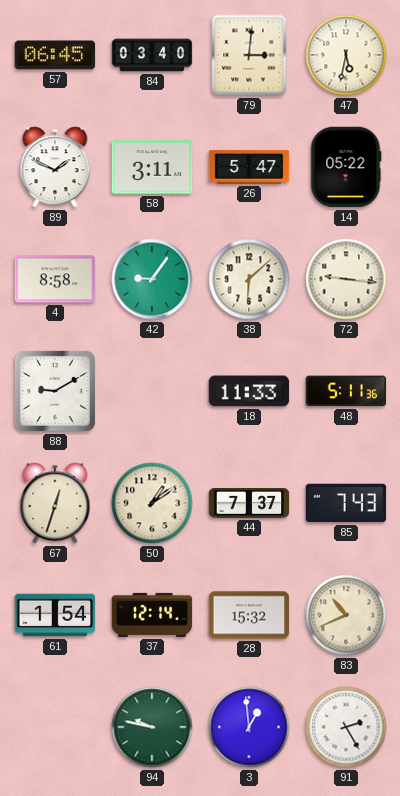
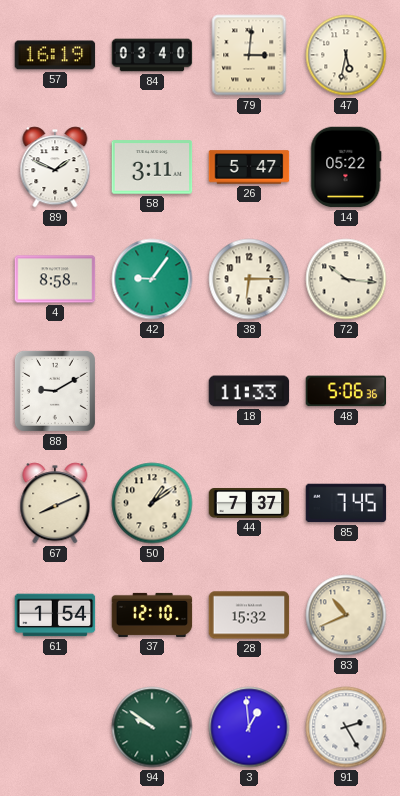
57: 06:45 -> 16:19 (55, 55)
38: 6:08 -> 6:15 (249, 279)
72: 9:16 -> 10:16 (346, 279)
48: 5:11 -> 5:06 (346, 391)
67: 12:33 -> 8:11 (55, 503)
85: 7:43 -> 7:45 (346, 503)
37: 12:14 -> 12:10 (152, 615)
94: 9:47 -> 9:51 (152, 727)
